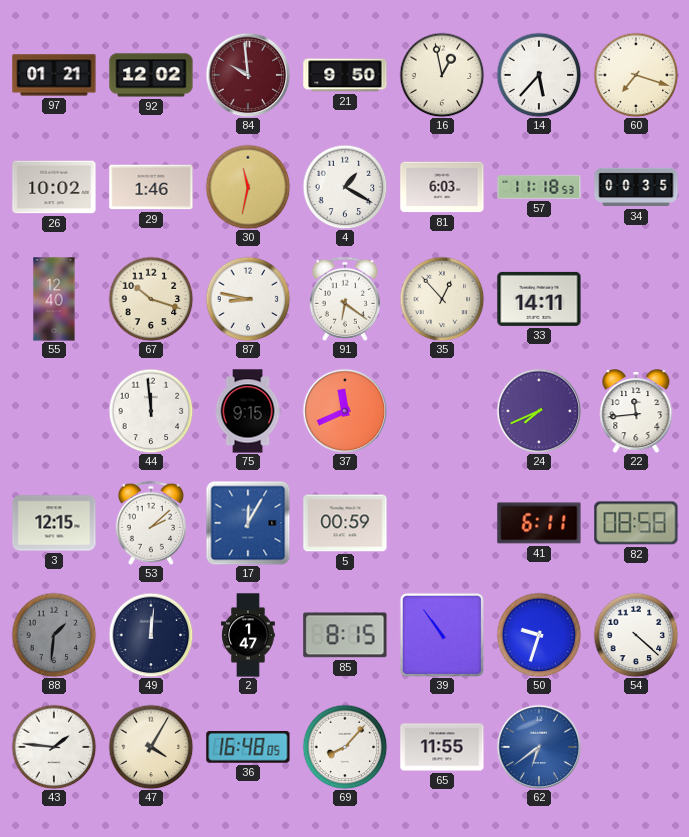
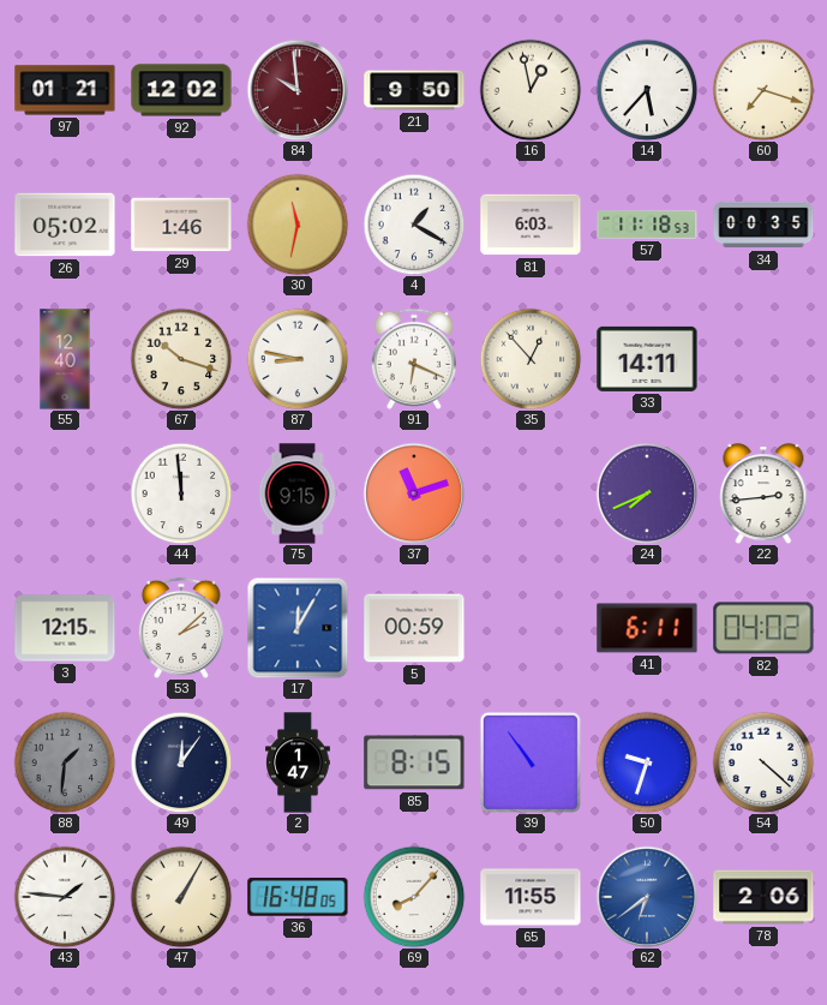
26: 10:02 -> 05:02 (65, 225)
91: 6:21 -> 6:19 (414, 359)
37: 11:41 -> 11:12 (414, 493)
22: 11:44 -> 2:44 (763, 493)
82: 08:58 -> 04:02 (763, 628)
49: 12:01 -> 12:06 (181, 762)
47: 4:05 -> 1:05 (181, 897)
78: none -> 2:06 (763, 897)
